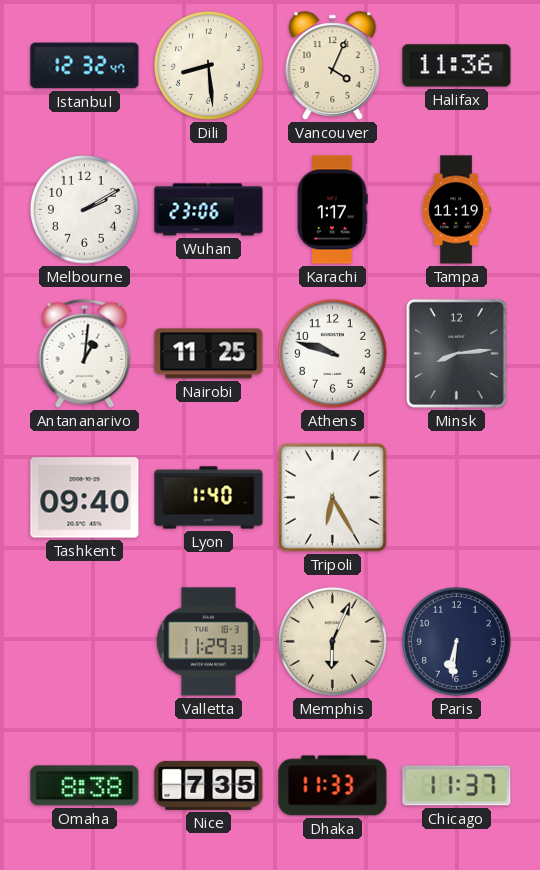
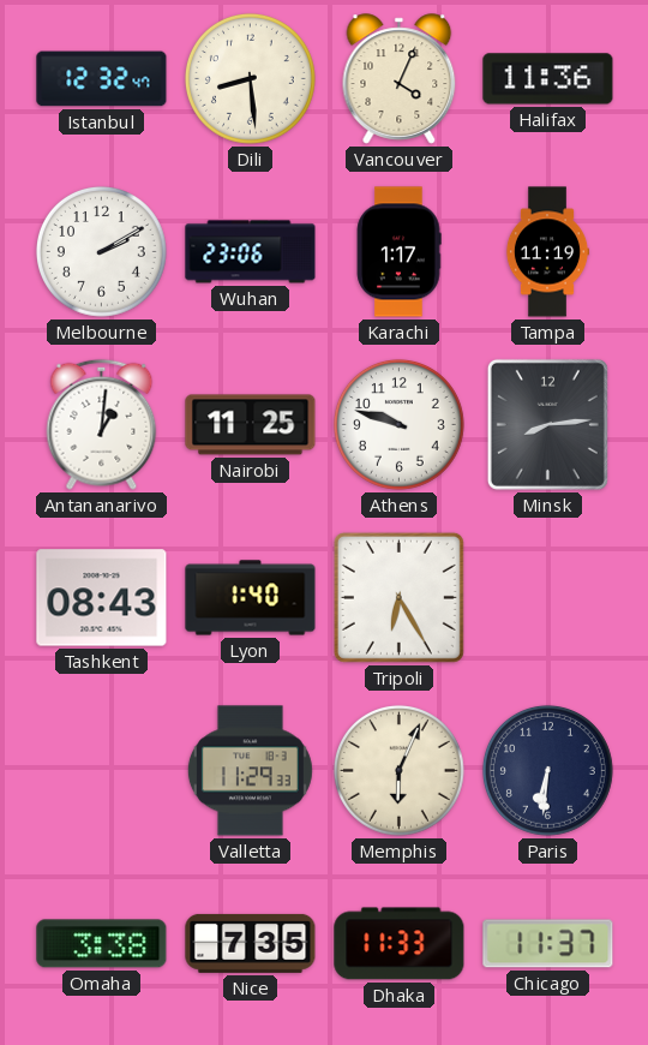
Tashkent: 09:40 -> 08:43 (102, 598)
Omaha: 8:38 -> 3:38 (102, 944)
